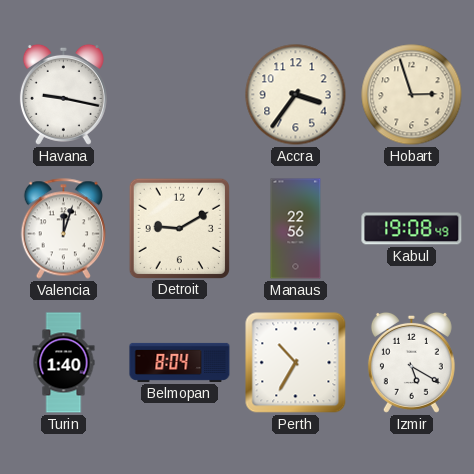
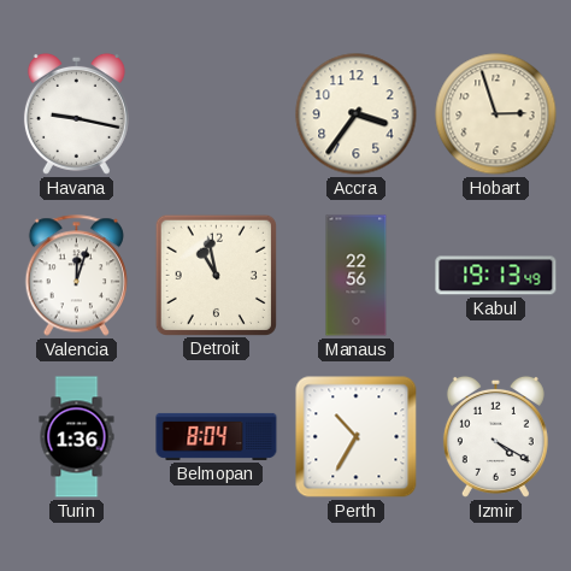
Detroit: 9:10 -> 10:58 (216, 275)
Kabul: 19:08 -> 19:13 (496, 276)
Turin: 1:40 -> 1:36 (77, 437)
Izmir: 5:20 -> 4:20 (495, 436)
